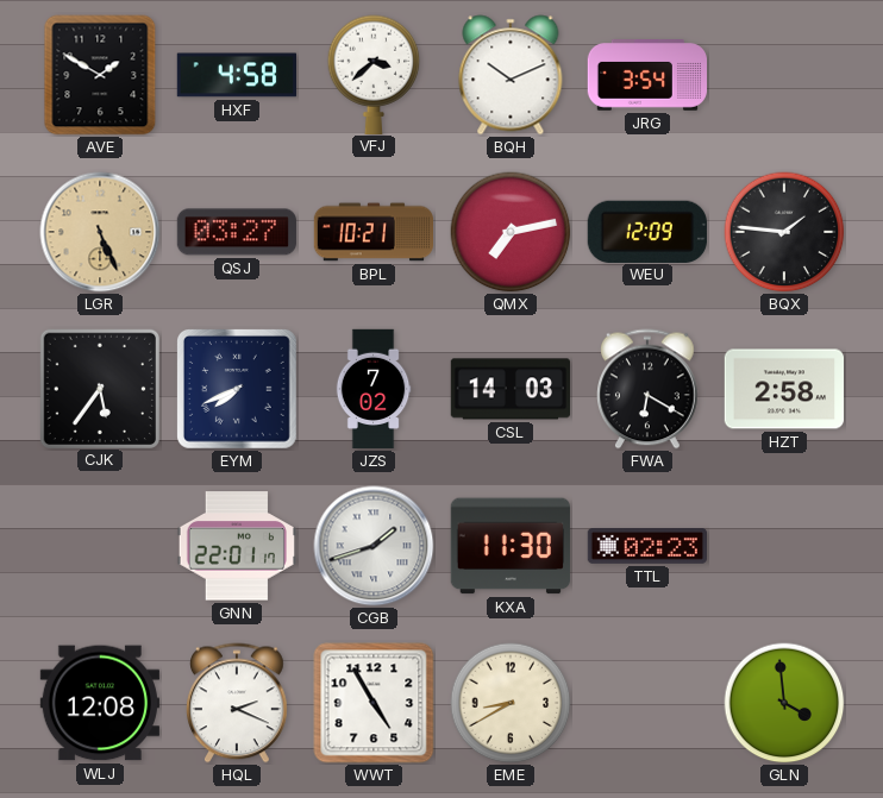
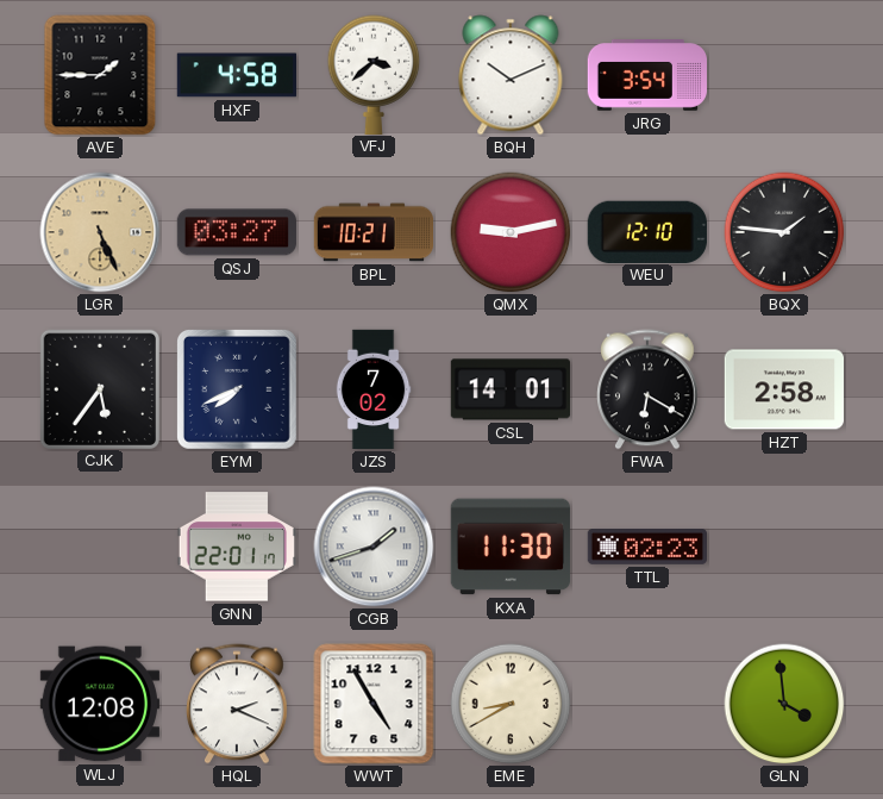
AVE: 1:50 -> 1:45 (100, 75)
QMX: 7:13 -> 9:13 (511, 232)
WEU: 12:09 -> 12:10 (647, 231)
CSL: 14:03 -> 14:01 (509, 389)
